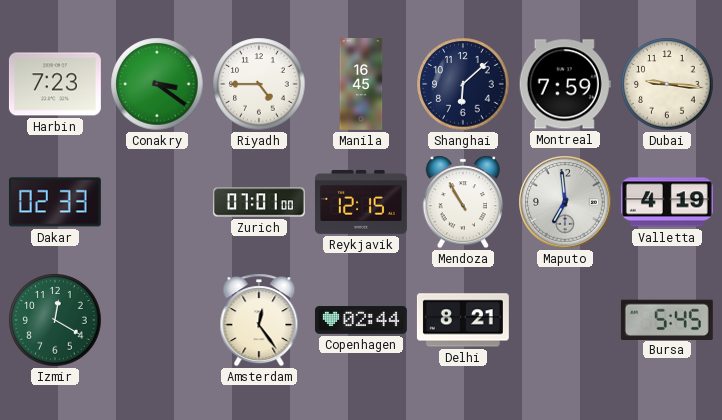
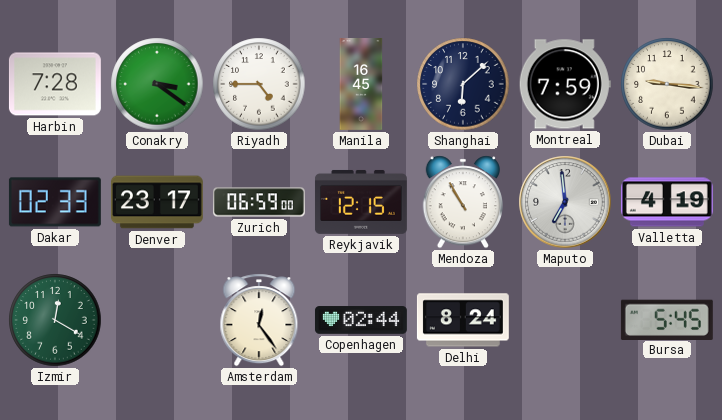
Harbin: 7:23 -> 7:28 (55, 84)
Denver: none -> 23:17 (157, 202)
Zurich: 07:01 -> 06:59 (259, 202)
Delhi: 8:21 -> 8:24 (463, 320)
